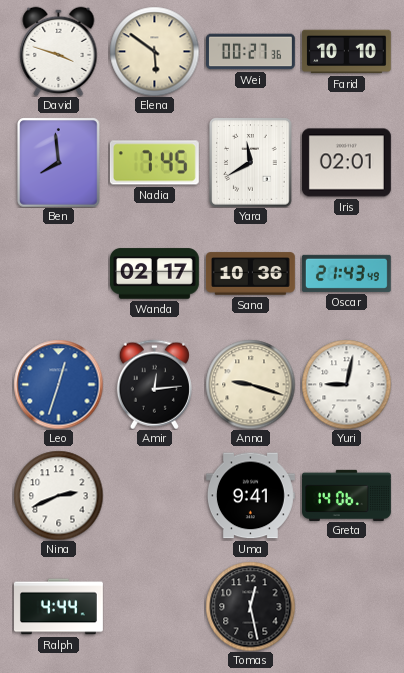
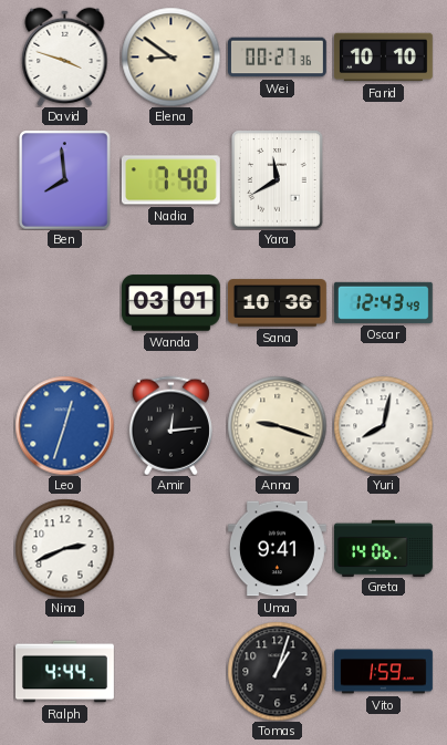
Elena: 5:51 -> 8:51 (170, 56)
Nadia: 7:45 -> 7:40 (170, 180)
Iris: 02:01 -> none (346, 163)
Wanda: 02:17 -> 03:01 (170, 303)
Oscar: 21:43 -> 12:43 (383, 302)
Yuri: 9:02 -> 8:02 (383, 425)
Tomas: 12:28 -> 1:03 (277, 671)
Vito: none -> 1:59 (384, 672)
